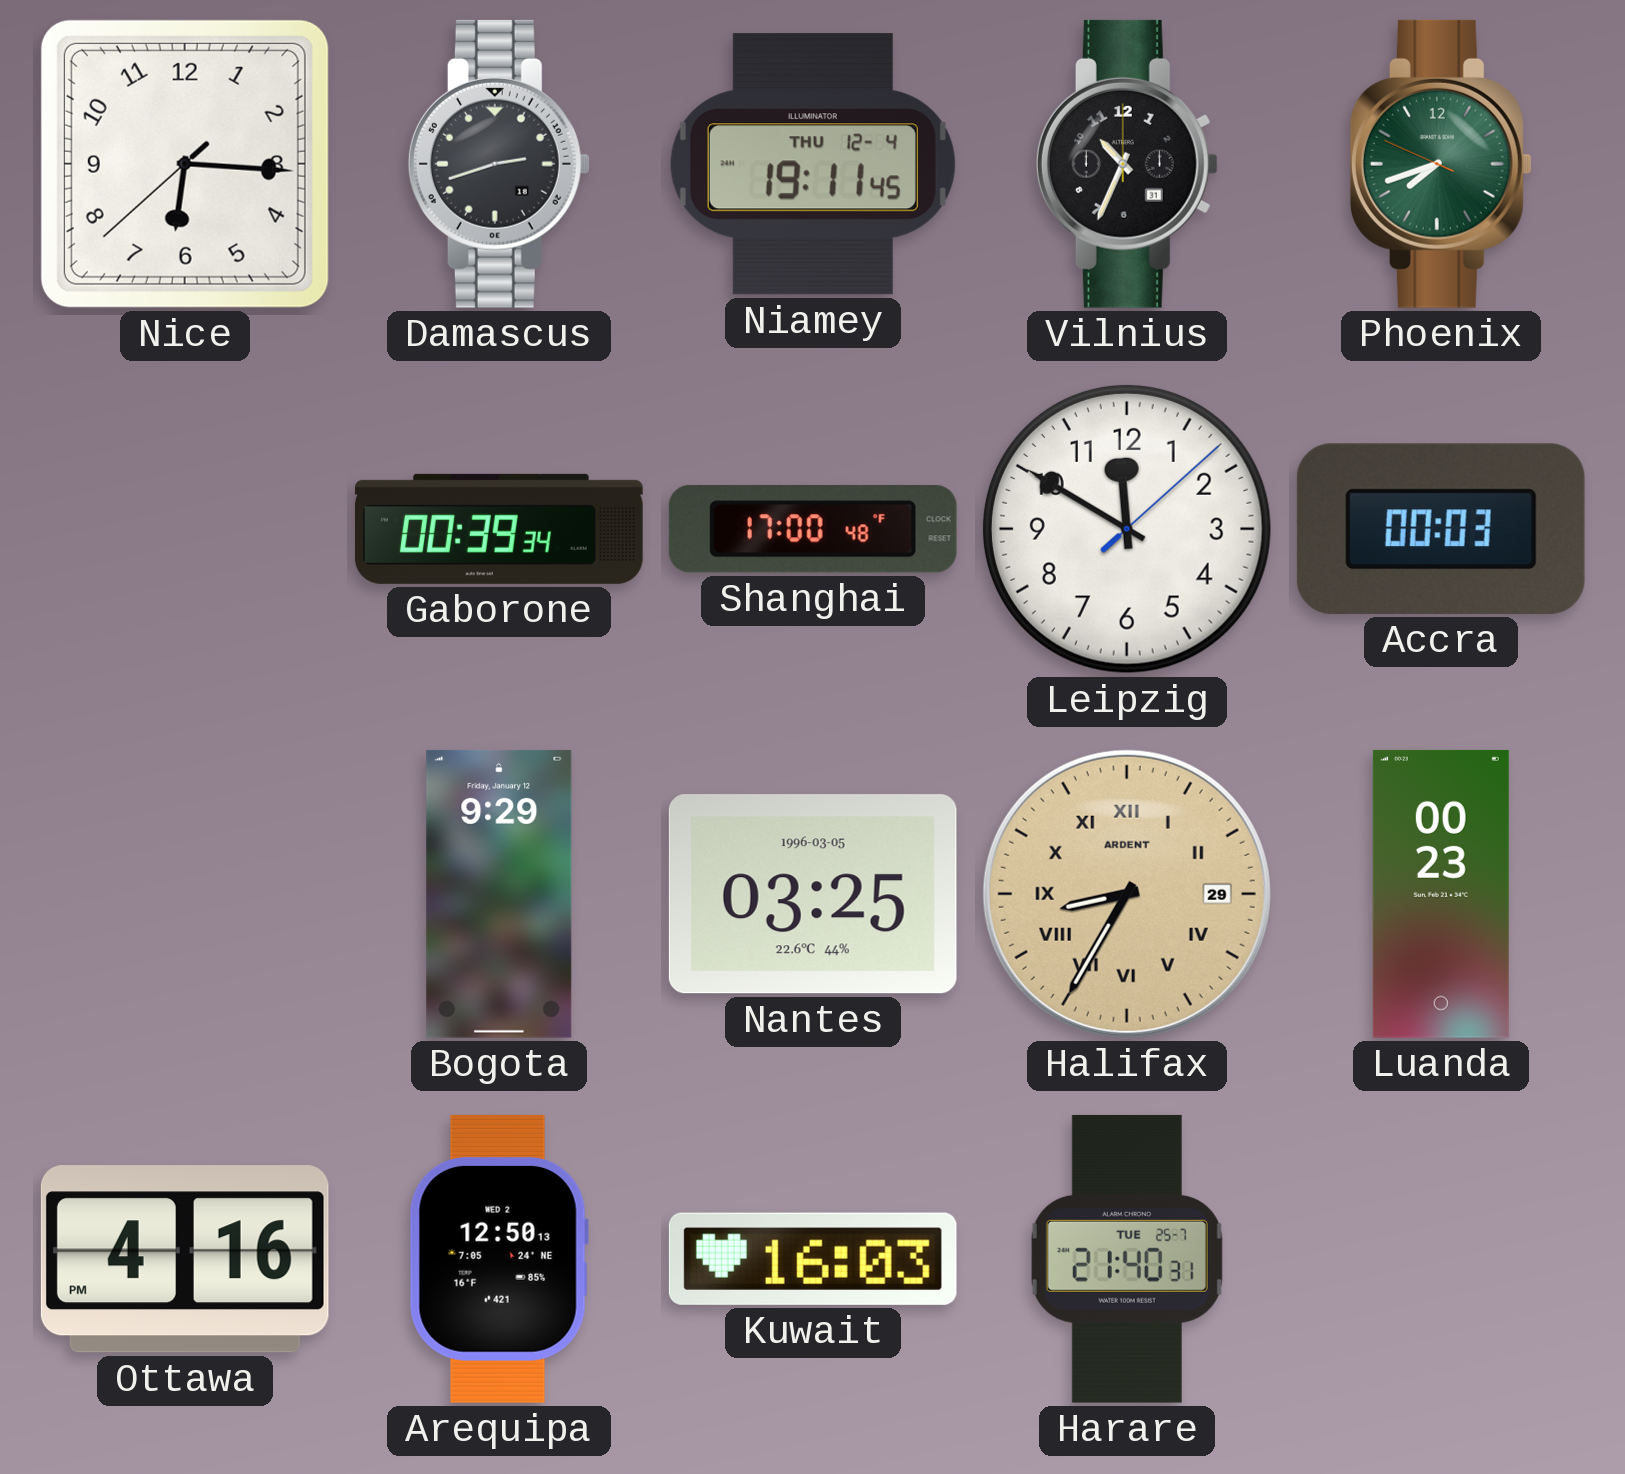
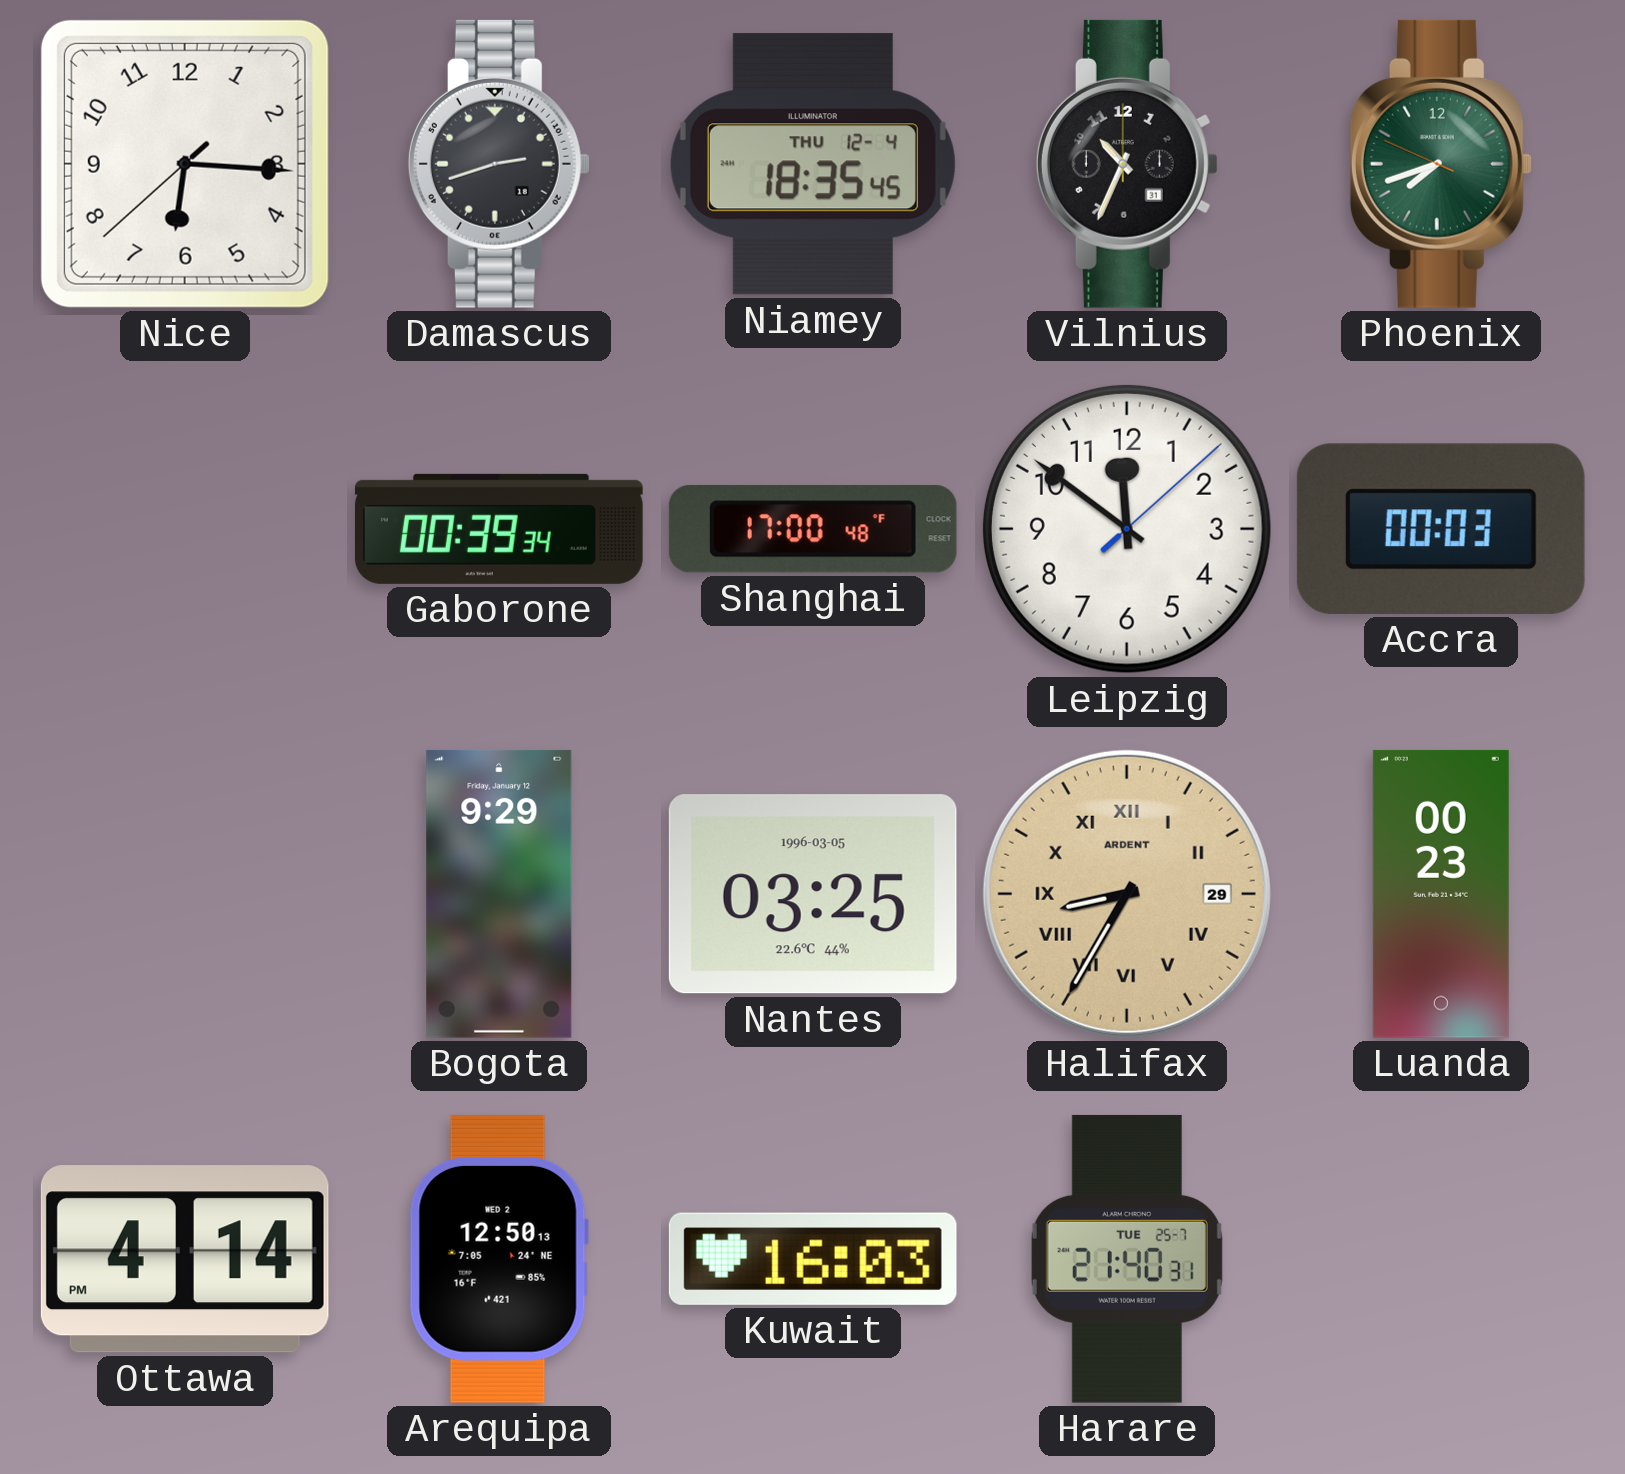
Niamey: 19:11 -> 18:35 (813, 164)
Leipzig: 11:50 -> 11:51 (1127, 529)
Ottawa: 4:16 -> 4:14 (185, 1259)
